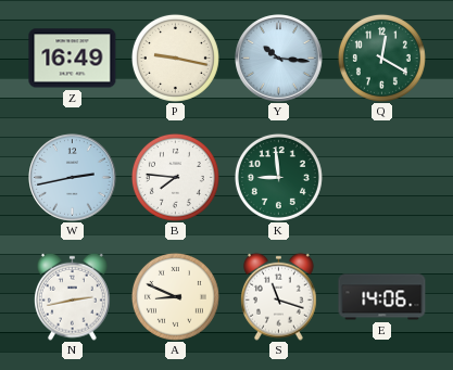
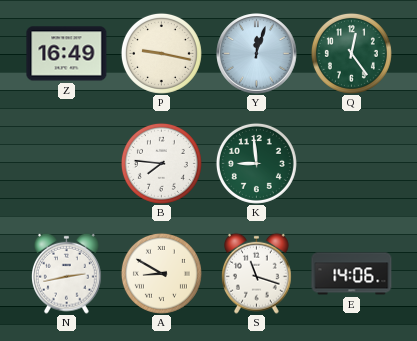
Y: 10:16 -> 12:03 (257, 54)
Q: 12:20 -> 12:24 (351, 53)
W: 2:43 -> none (73, 178)
A: 8:49 -> 8:50 (161, 273)
